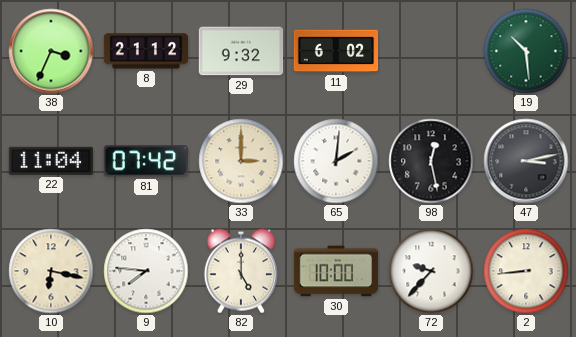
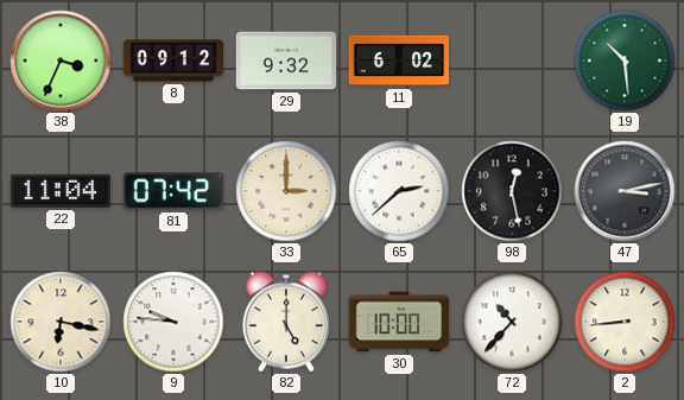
8: 21:12 -> 09:12 (173, 61)
65: 2:01 -> 2:38 (399, 191)
9: 7:46 -> 9:46 (173, 322)
72: 9:37 -> 10:37 (512, 322)
